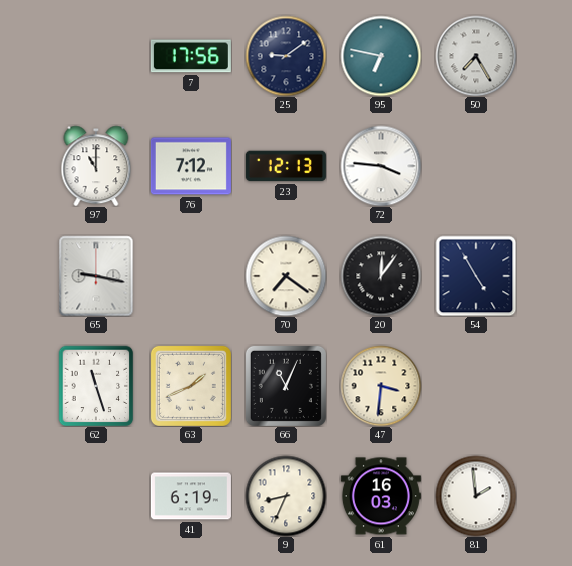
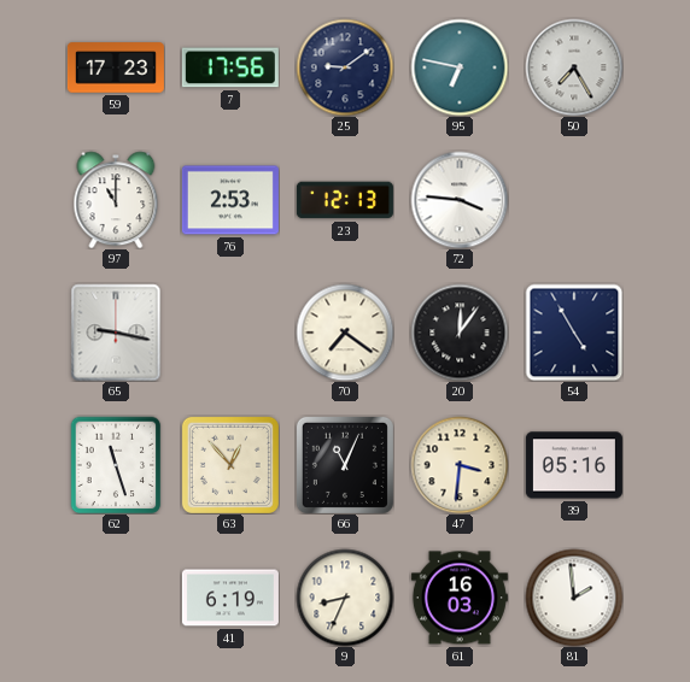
59: none -> 17:23 (116, 67)
76: 7:12 -> 2:53 (230, 200)
63: 1:41 -> 12:53 (230, 465)
39: none -> 05:16 (574, 465)
